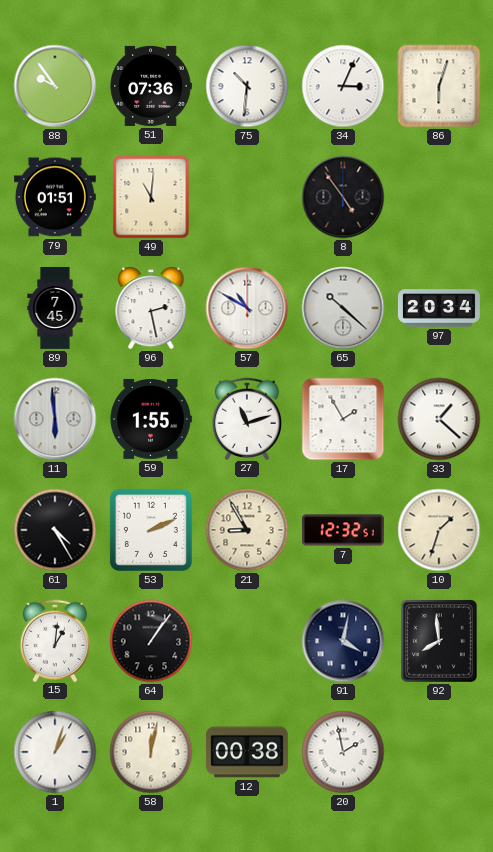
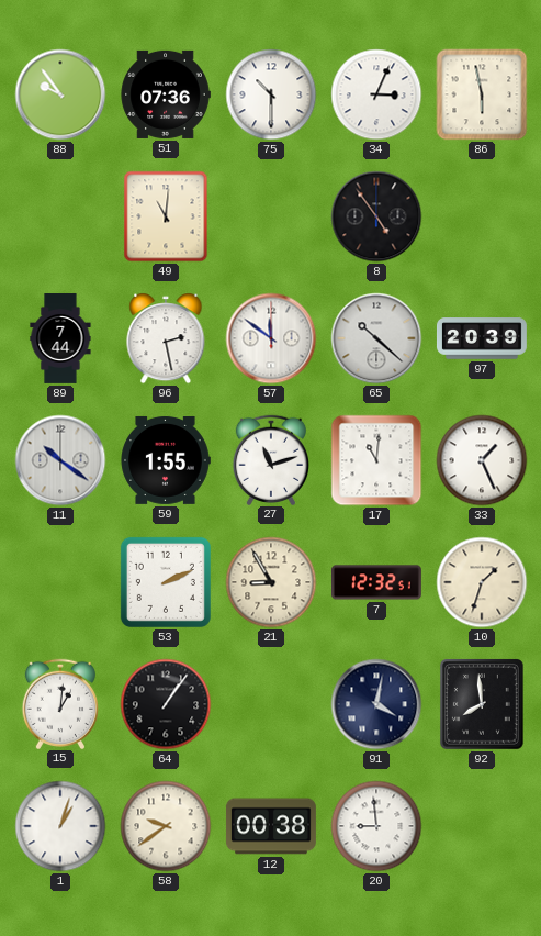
75: 10:31 -> 10:30 (271, 94)
86: 6:03 -> 5:58 (482, 94)
79: 01:51 -> none (55, 197)
89: 7:45 -> 7:44 (60, 339)
57: 10:50 -> 11:51 (271, 338)
97: 20:34 -> 20:39 (482, 338)
11: 5:59 -> 10:21 (60, 460)
17: 1:55 -> 11:01 (376, 460)
33: 1:22 -> 1:26 (482, 460)
61: 4:25 -> none (55, 530)
58: 12:02 -> 9:39 (166, 826)
20: 1:58 -> 8:59 (376, 826)
